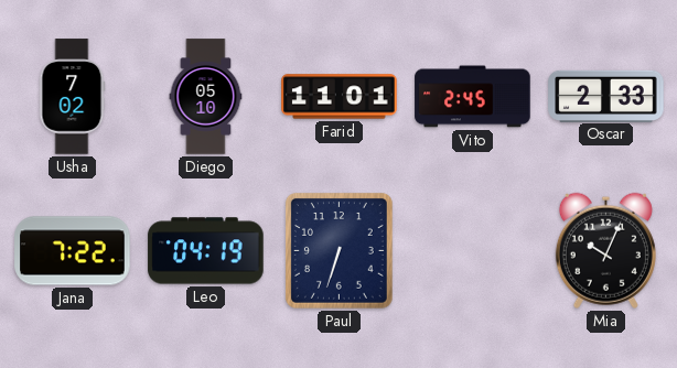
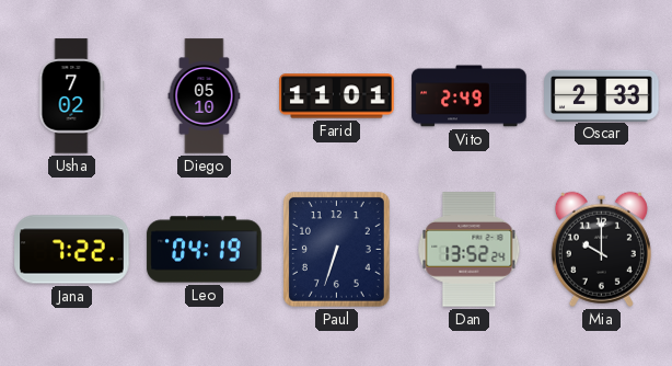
Vito: 2:45 -> 2:49 (470, 96)
Dan: none -> 13:52 (470, 250)
Mia: 10:04 -> 10:00 (601, 249)
